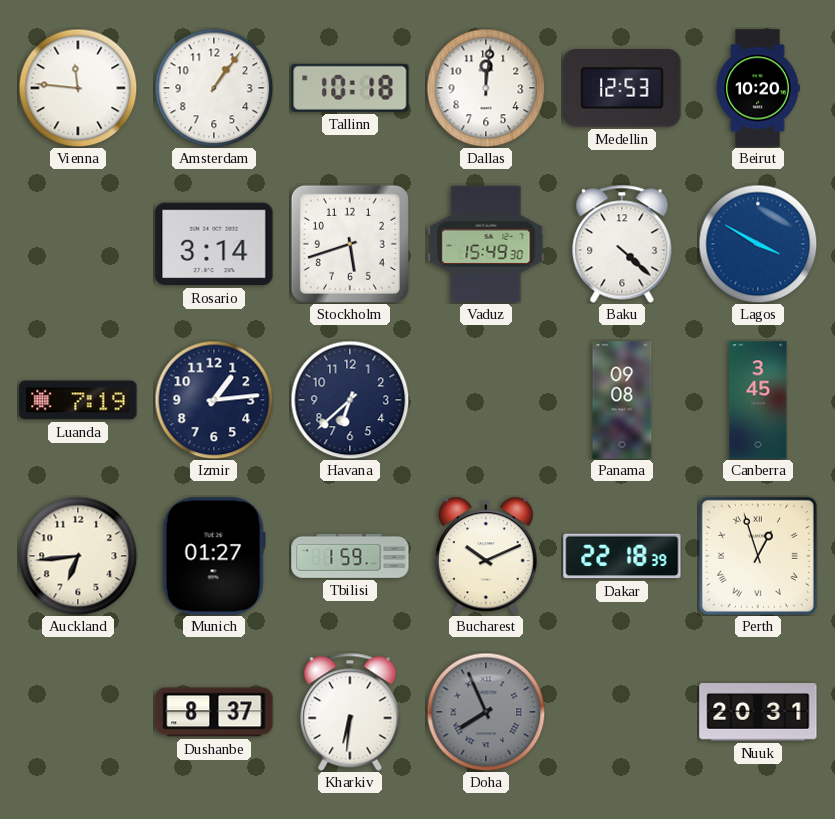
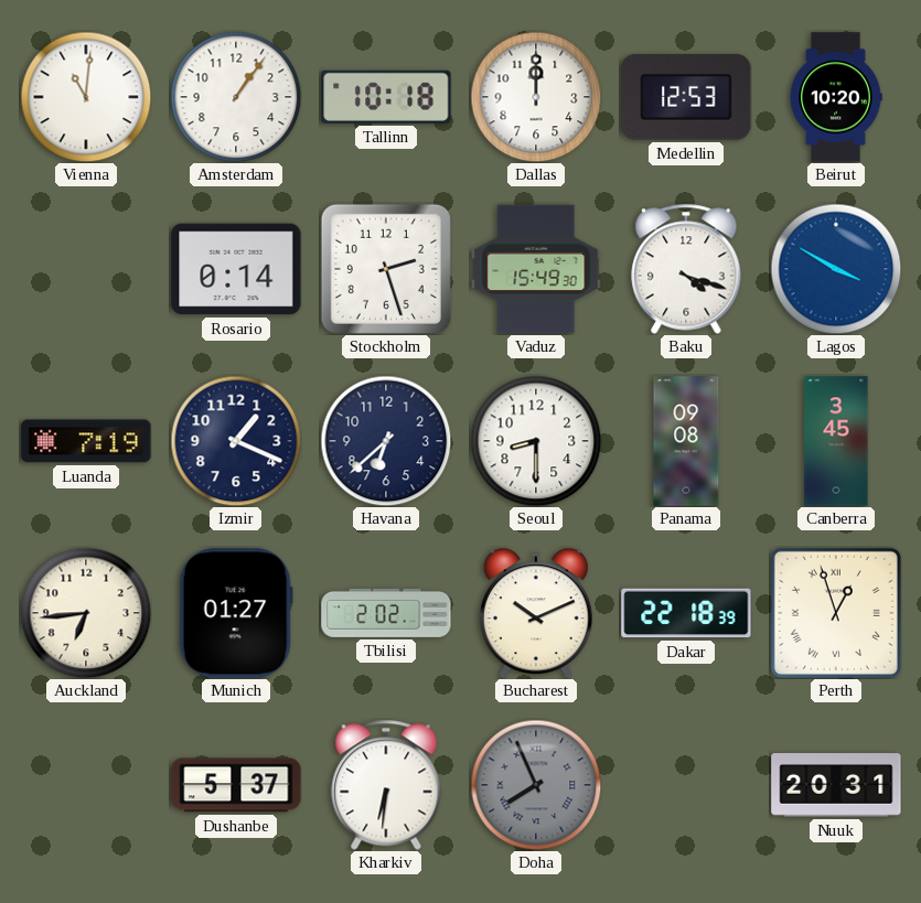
Vienna: 11:46 -> 11:01 (86, 97)
Dallas: 12:01 -> 12:00 (536, 97)
Rosario: 3:14 -> 0:14 (236, 269)
Stockholm: 5:42 -> 2:27 (386, 269)
Baku: 4:22 -> 4:18 (686, 269)
Izmir: 1:14 -> 1:19 (236, 441)
Seoul: none -> 8:30 (536, 441)
Tbilisi: 1:59 -> 2:02 (386, 613)
Dushanbe: 8:37 -> 5:37 (236, 785)
